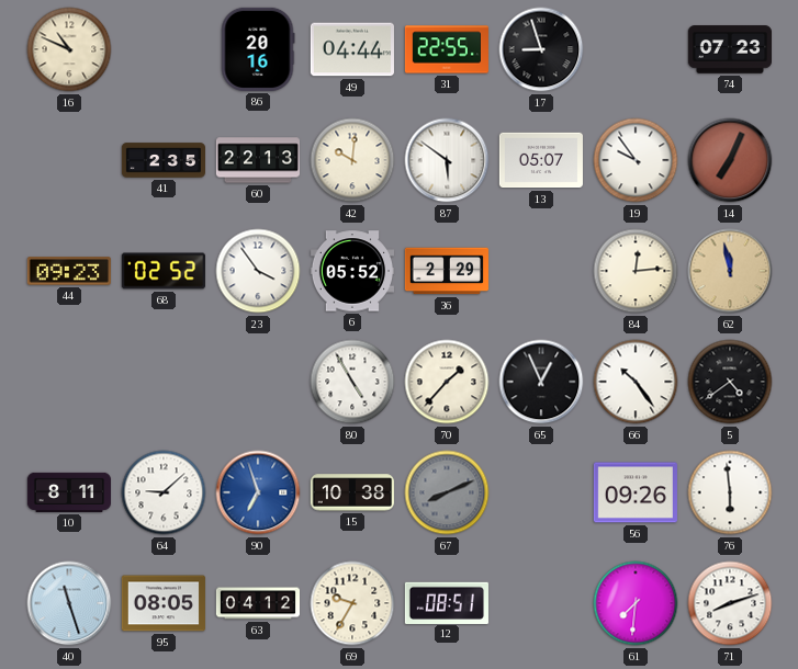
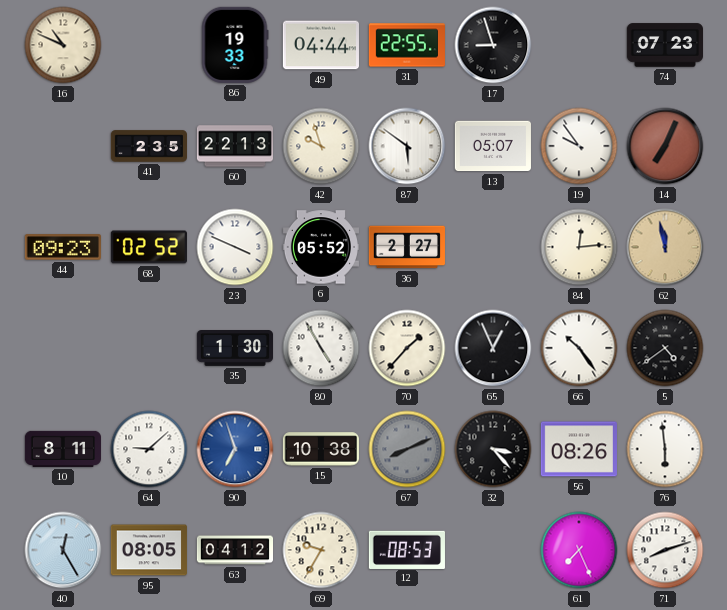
86: 20:16 -> 19:33 (235, 45)
42: 10:01 -> 9:57 (321, 146)
23: 3:54 -> 3:49 (235, 247)
36: 2:29 -> 2:27 (407, 247)
35: none -> 1:30 (234, 349)
32: none -> 3:23 (493, 449)
56: 09:26 -> 08:26 (579, 449)
40: 11:27 -> 12:25 (63, 550)
12: 08:51 -> 08:53 (407, 549)
61: 7:31 -> 7:26 (579, 550)
